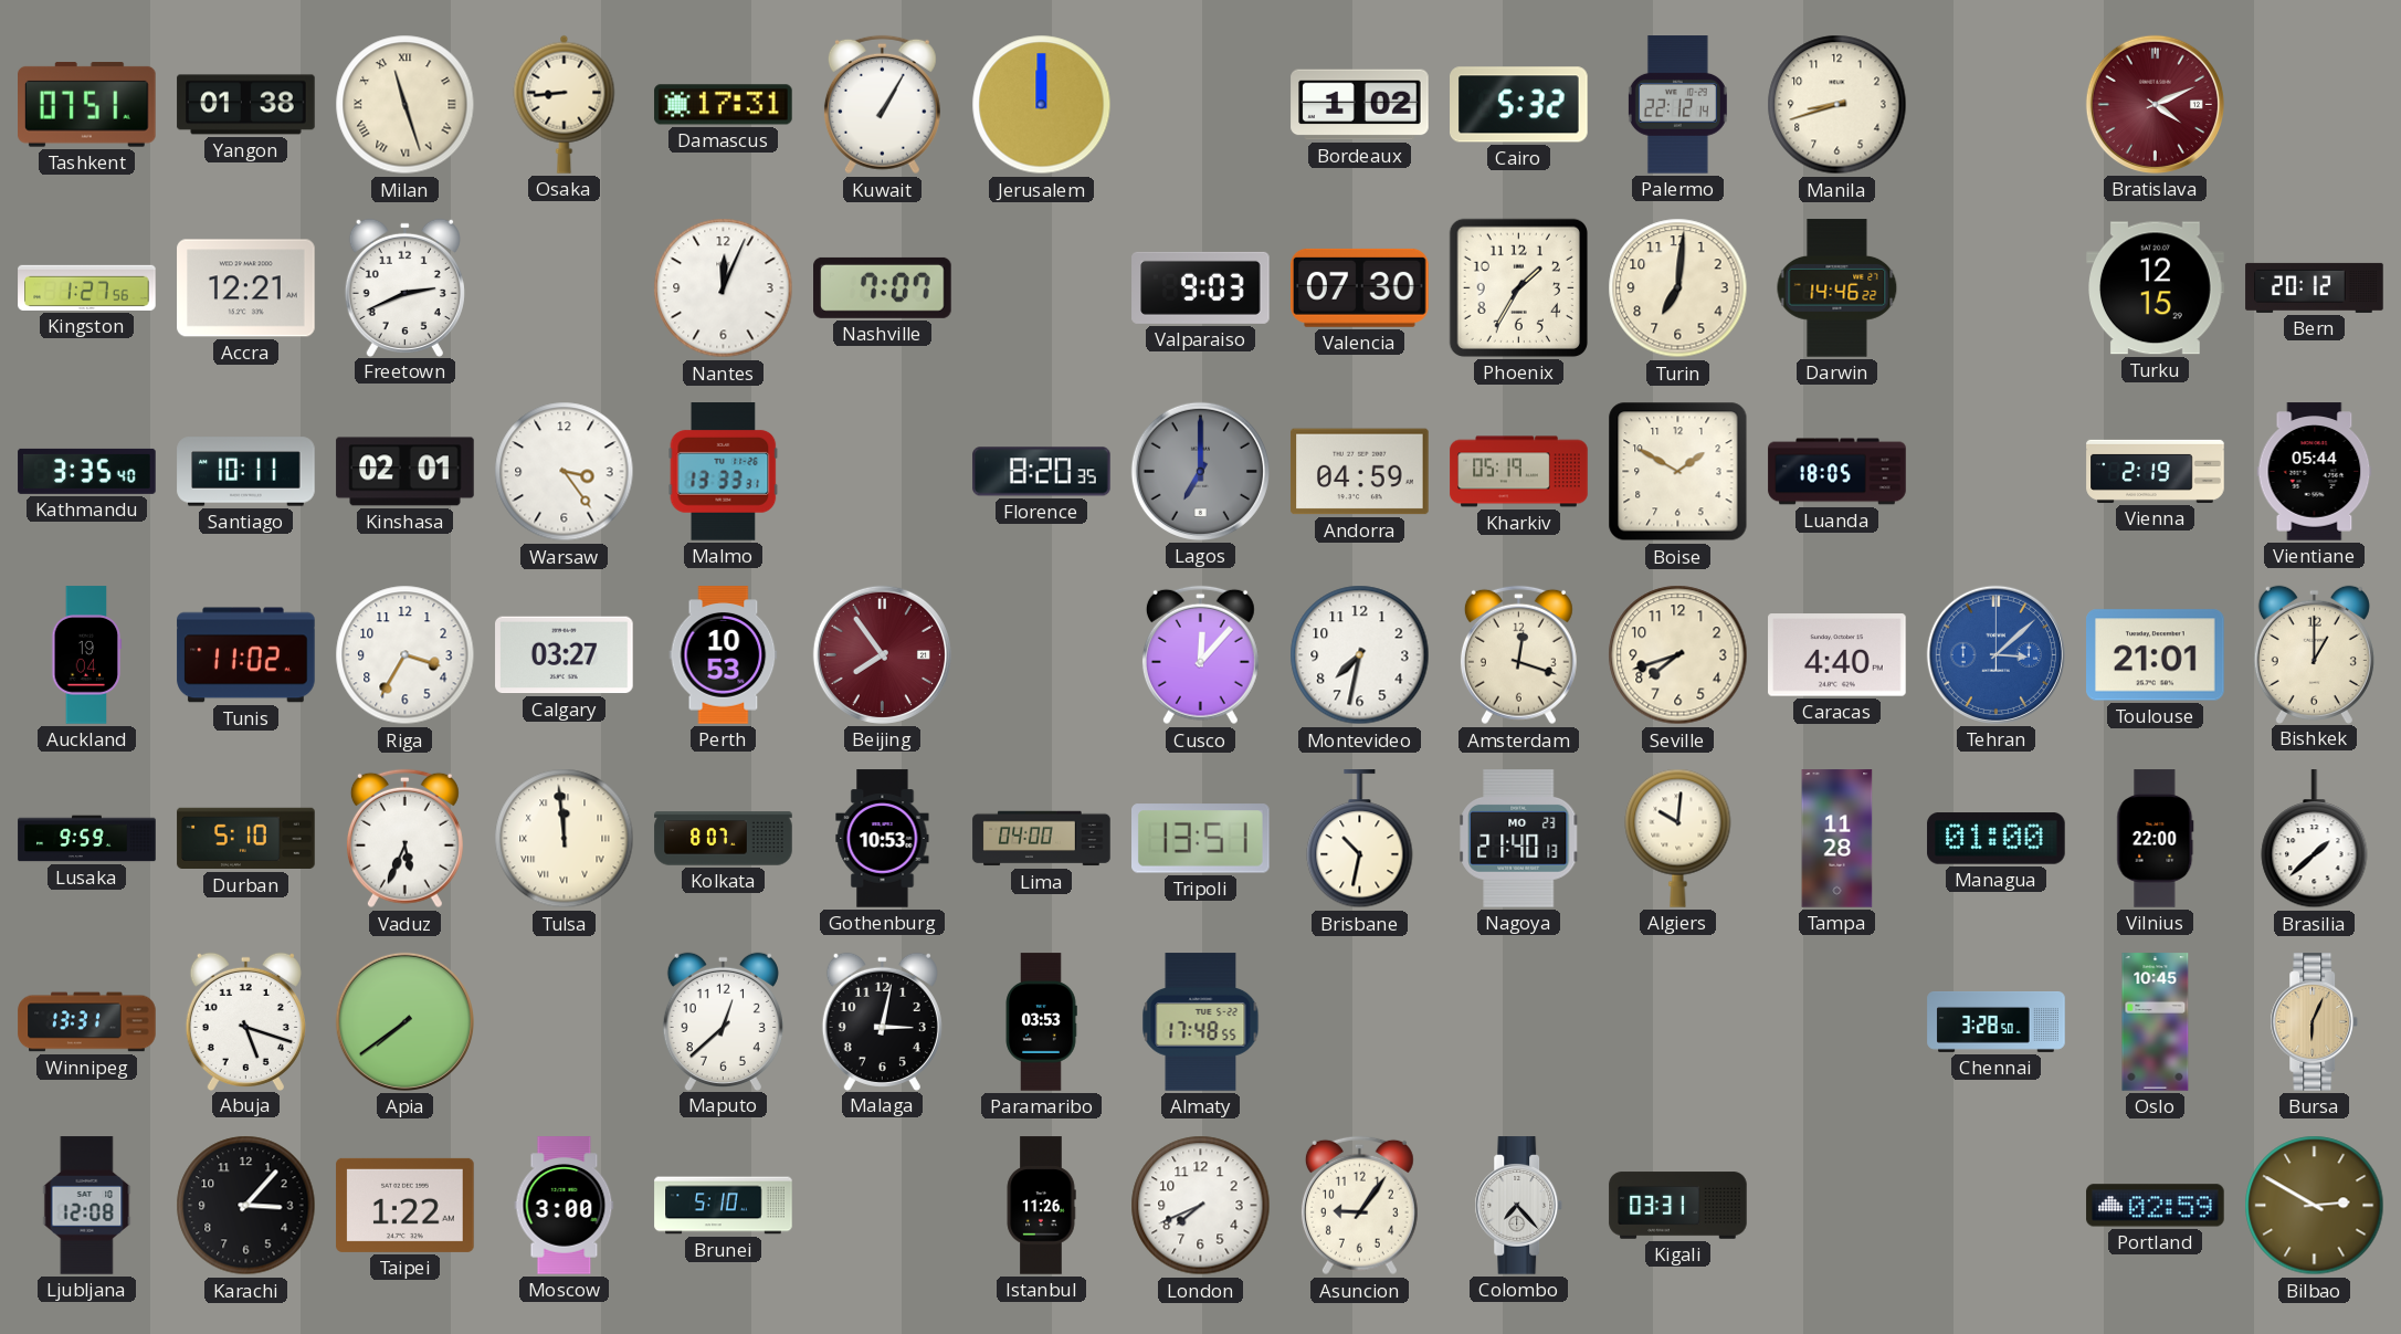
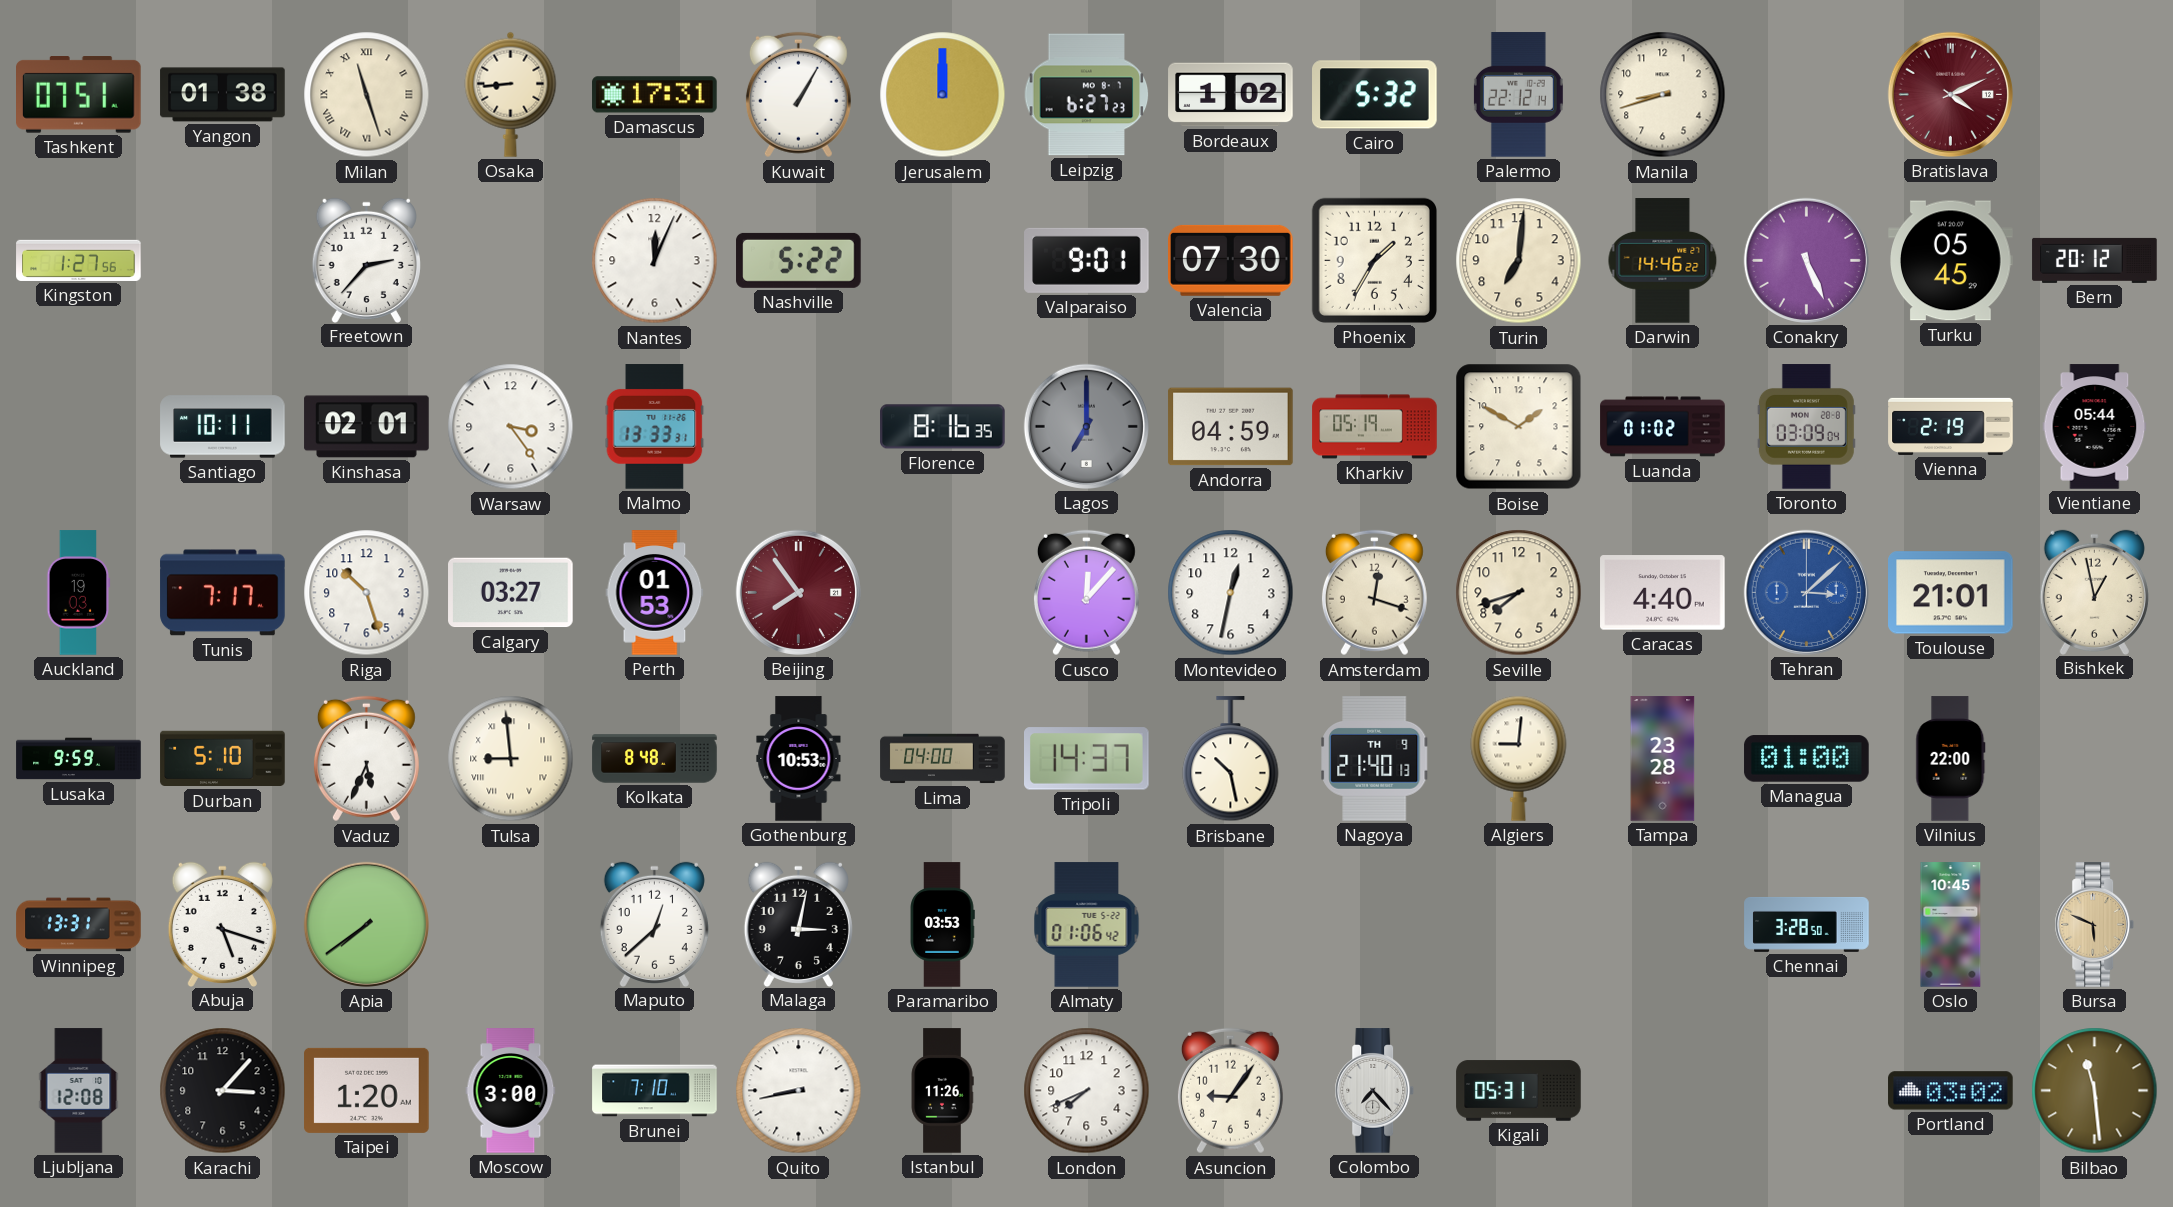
Leipzig: none -> 6:27 (1087, 95)
Accra: 12:21 -> none (246, 288)
Freetown: 2:41 -> 2:37 (366, 260)
Nashville: 7:07 -> 5:22 (799, 260)
Valparaiso: 9:03 -> 9:01 (1087, 260)
Conakry: none -> 5:26 (1806, 260)
Turku: 12:15 -> 05:45 (1951, 261)
Kathmandu: 3:35 -> none (87, 471)
Florence: 8:20 -> 8:16 (943, 427)
Luanda: 18:05 -> 01:02 (1663, 427)
Toronto: none -> 03:09 (1806, 427)
Auckland: 19:04 -> 19:03 (79, 593)
Tunis: 11:02 -> 7:17 (223, 593)
Riga: 3:35 -> 10:27 (367, 593)
Perth: 10:53 -> 01:53 (655, 593)
Montevideo: 7:32 -> 12:32 (1231, 593)
Bishkek: 1:00 -> 12:58 (2094, 592)
Tulsa: 11:59 -> 8:59 (511, 759)
Kolkata: 8:07 -> 8:48 (655, 759)
Tripoli: 13:51 -> 14:37 (1087, 759)
Brisbane: 10:32 -> 10:28 (1231, 759)
Nagoya date: MO 23 -> TH 9 (1375, 759)
Algiers: 10:01 -> 9:01 (1519, 758)
Tampa: 11:28 -> 23:28 (1663, 759)
Brasilia: 1:38 -> none (2315, 839)
Almaty: 17:48 -> 01:06 (1087, 925)
Bursa: 6:04 -> 5:49 (2095, 925)
Taipei: 1:22 -> 1:20 (367, 1090)
Brunei: 5:10 -> 7:10 (655, 1091)
Quito: none -> 8:43 (799, 1091)
Kigali: 03:31 -> 05:31 (1519, 1091)
Portland: 02:59 -> 03:02 (1951, 1091)
Bilbao: 2:50 -> 11:29 (2095, 1091)
